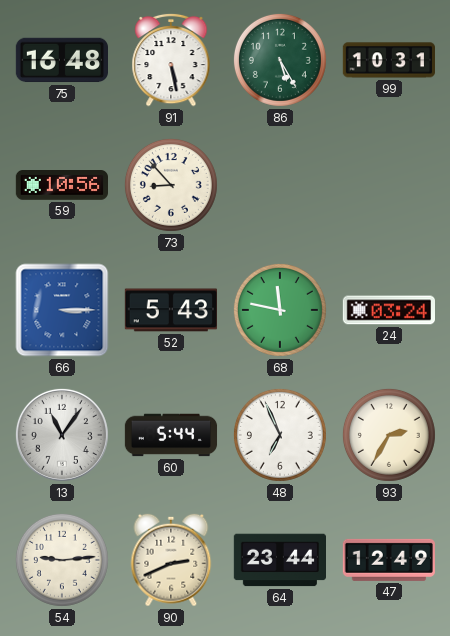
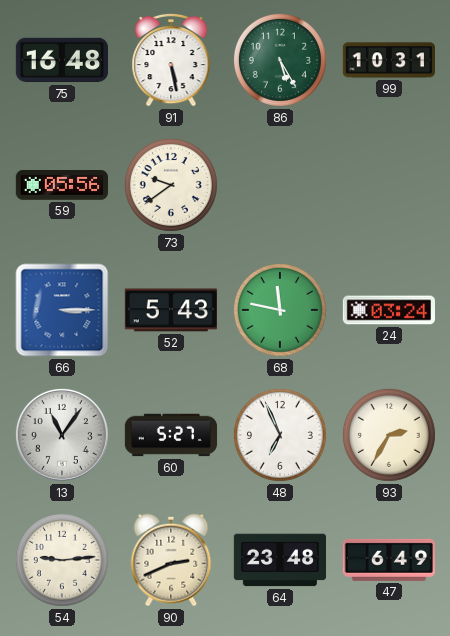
59: 10:56 -> 05:56 (61, 186)
73: 8:53 -> 9:39 (171, 185)
60: 5:44 -> 5:27 (171, 435)
64: 23:44 -> 23:48 (279, 560)
47: 12:49 -> 6:49 (389, 560)
